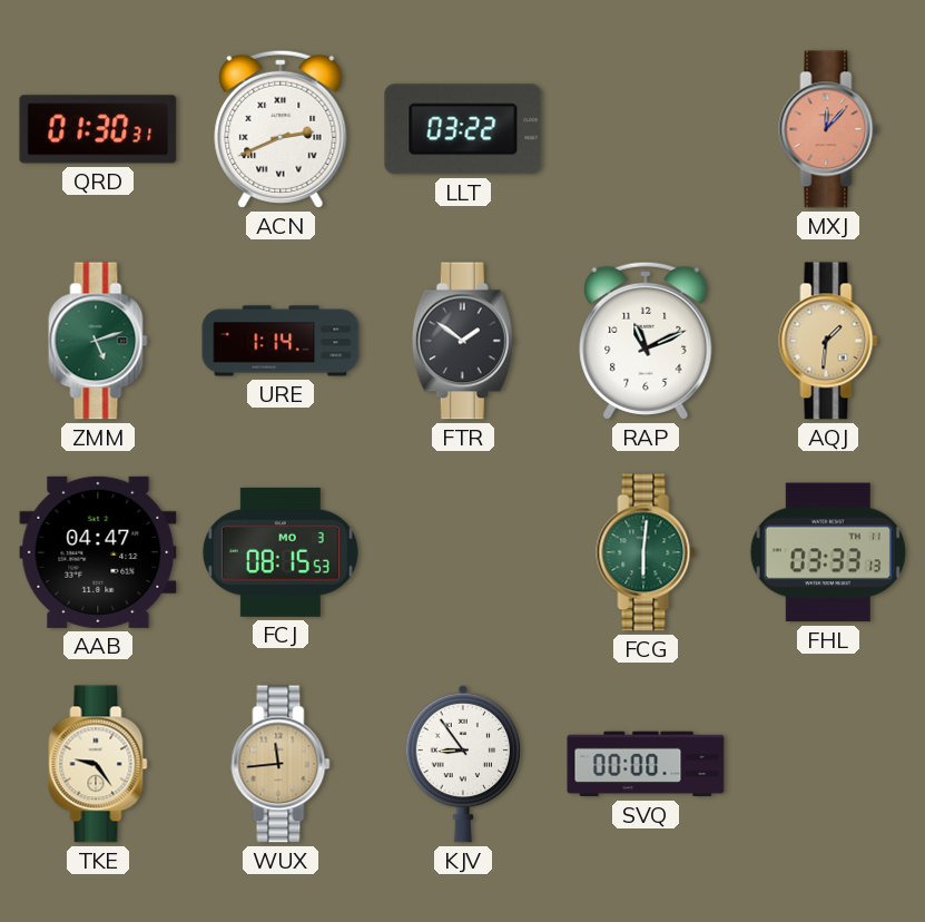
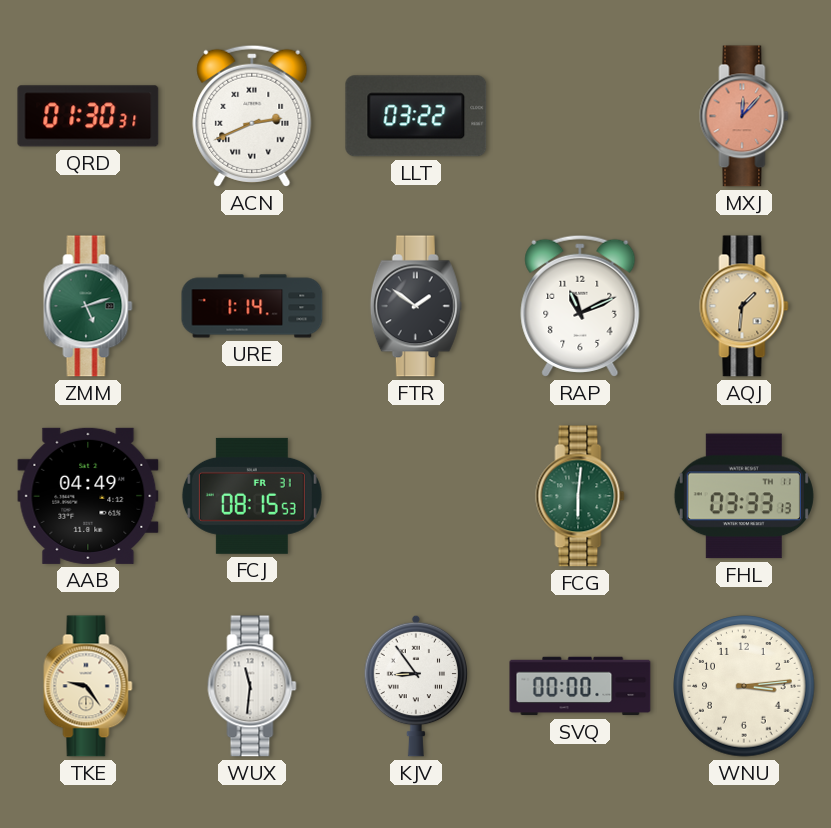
AAB: 04:47 -> 04:49 (88, 496)
FCJ date: MO 3 -> FR 31 (252, 496)
WUX: 11:44 -> 11:31 (252, 686)
WUX dial: champagne -> white (252, 686)
WNU: none -> 3:14 (744, 686)
